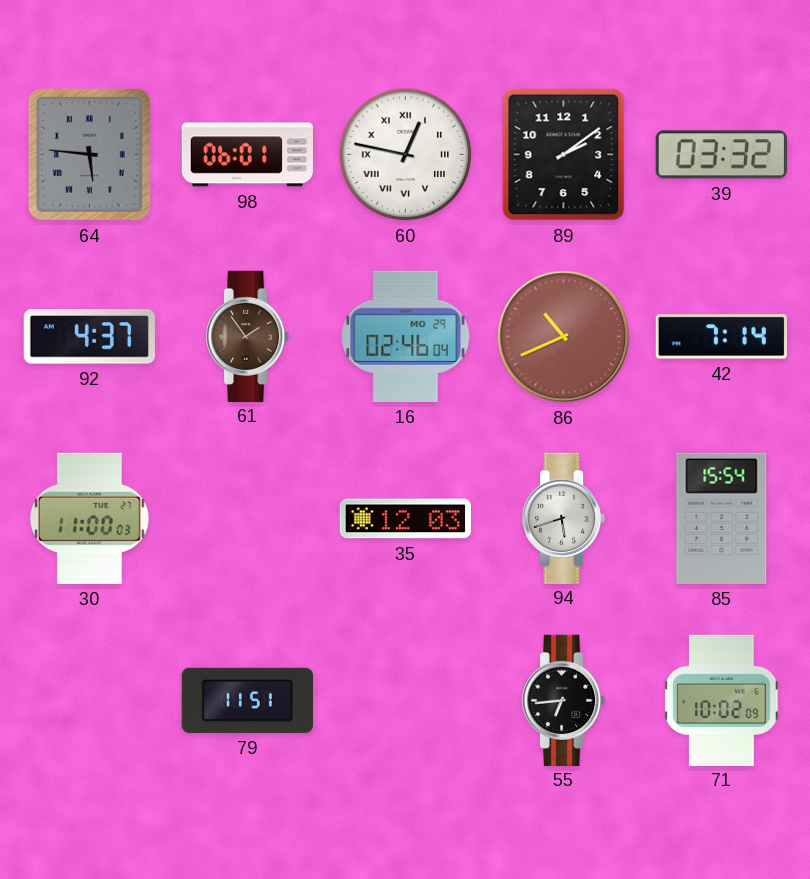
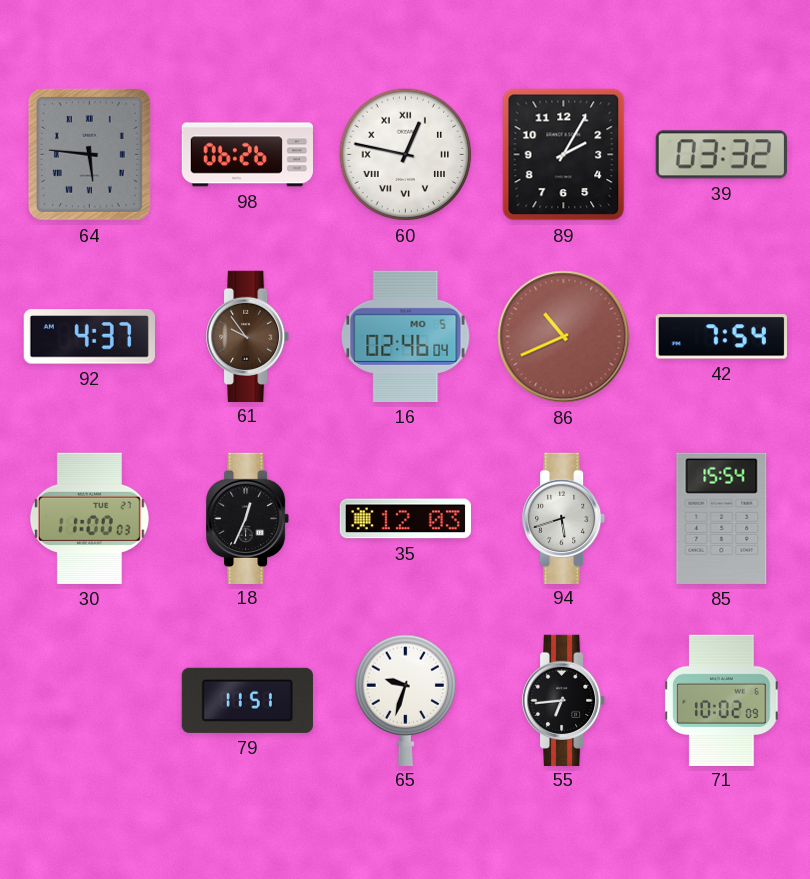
98: 06:01 -> 06:26 (247, 155)
89: 2:09 -> 2:05 (564, 155)
61: 1:54 -> 9:54 (249, 336)
16 date: MO 29 -> MO 5 (406, 336)
42: 7:14 -> 7:54 (721, 337)
18: none -> 12:34 (249, 518)
65: none -> 9:33 (406, 700)
